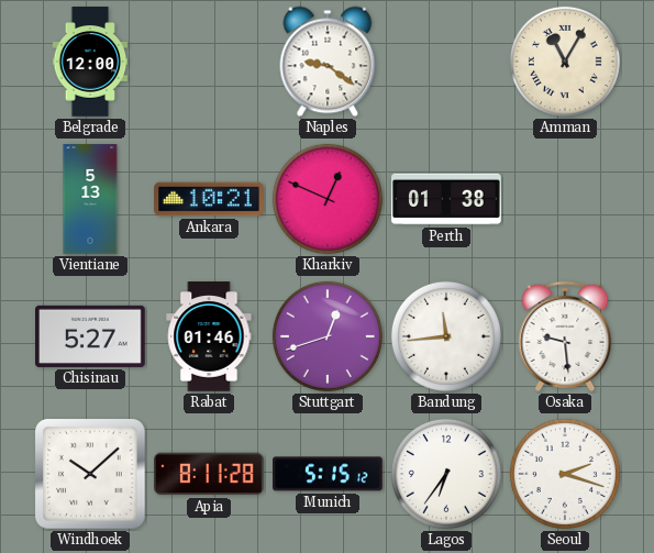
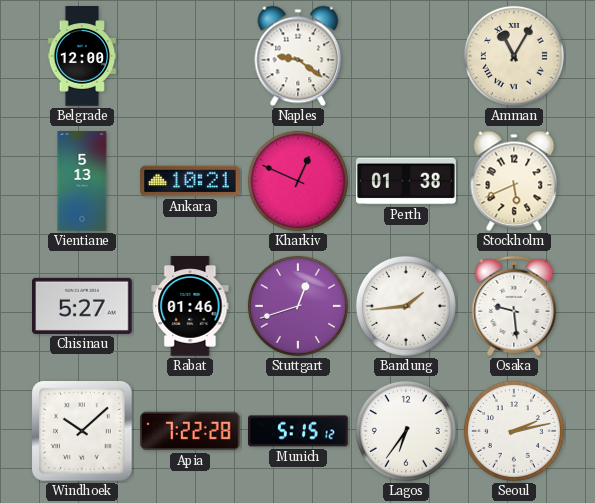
Stockholm: none -> 5:41 (514, 181)
Bandung: 11:44 -> 1:44 (406, 306)
Apia: 8:11 -> 7:22 (191, 431)
Seoul: 2:18 -> 2:13 (514, 431)
